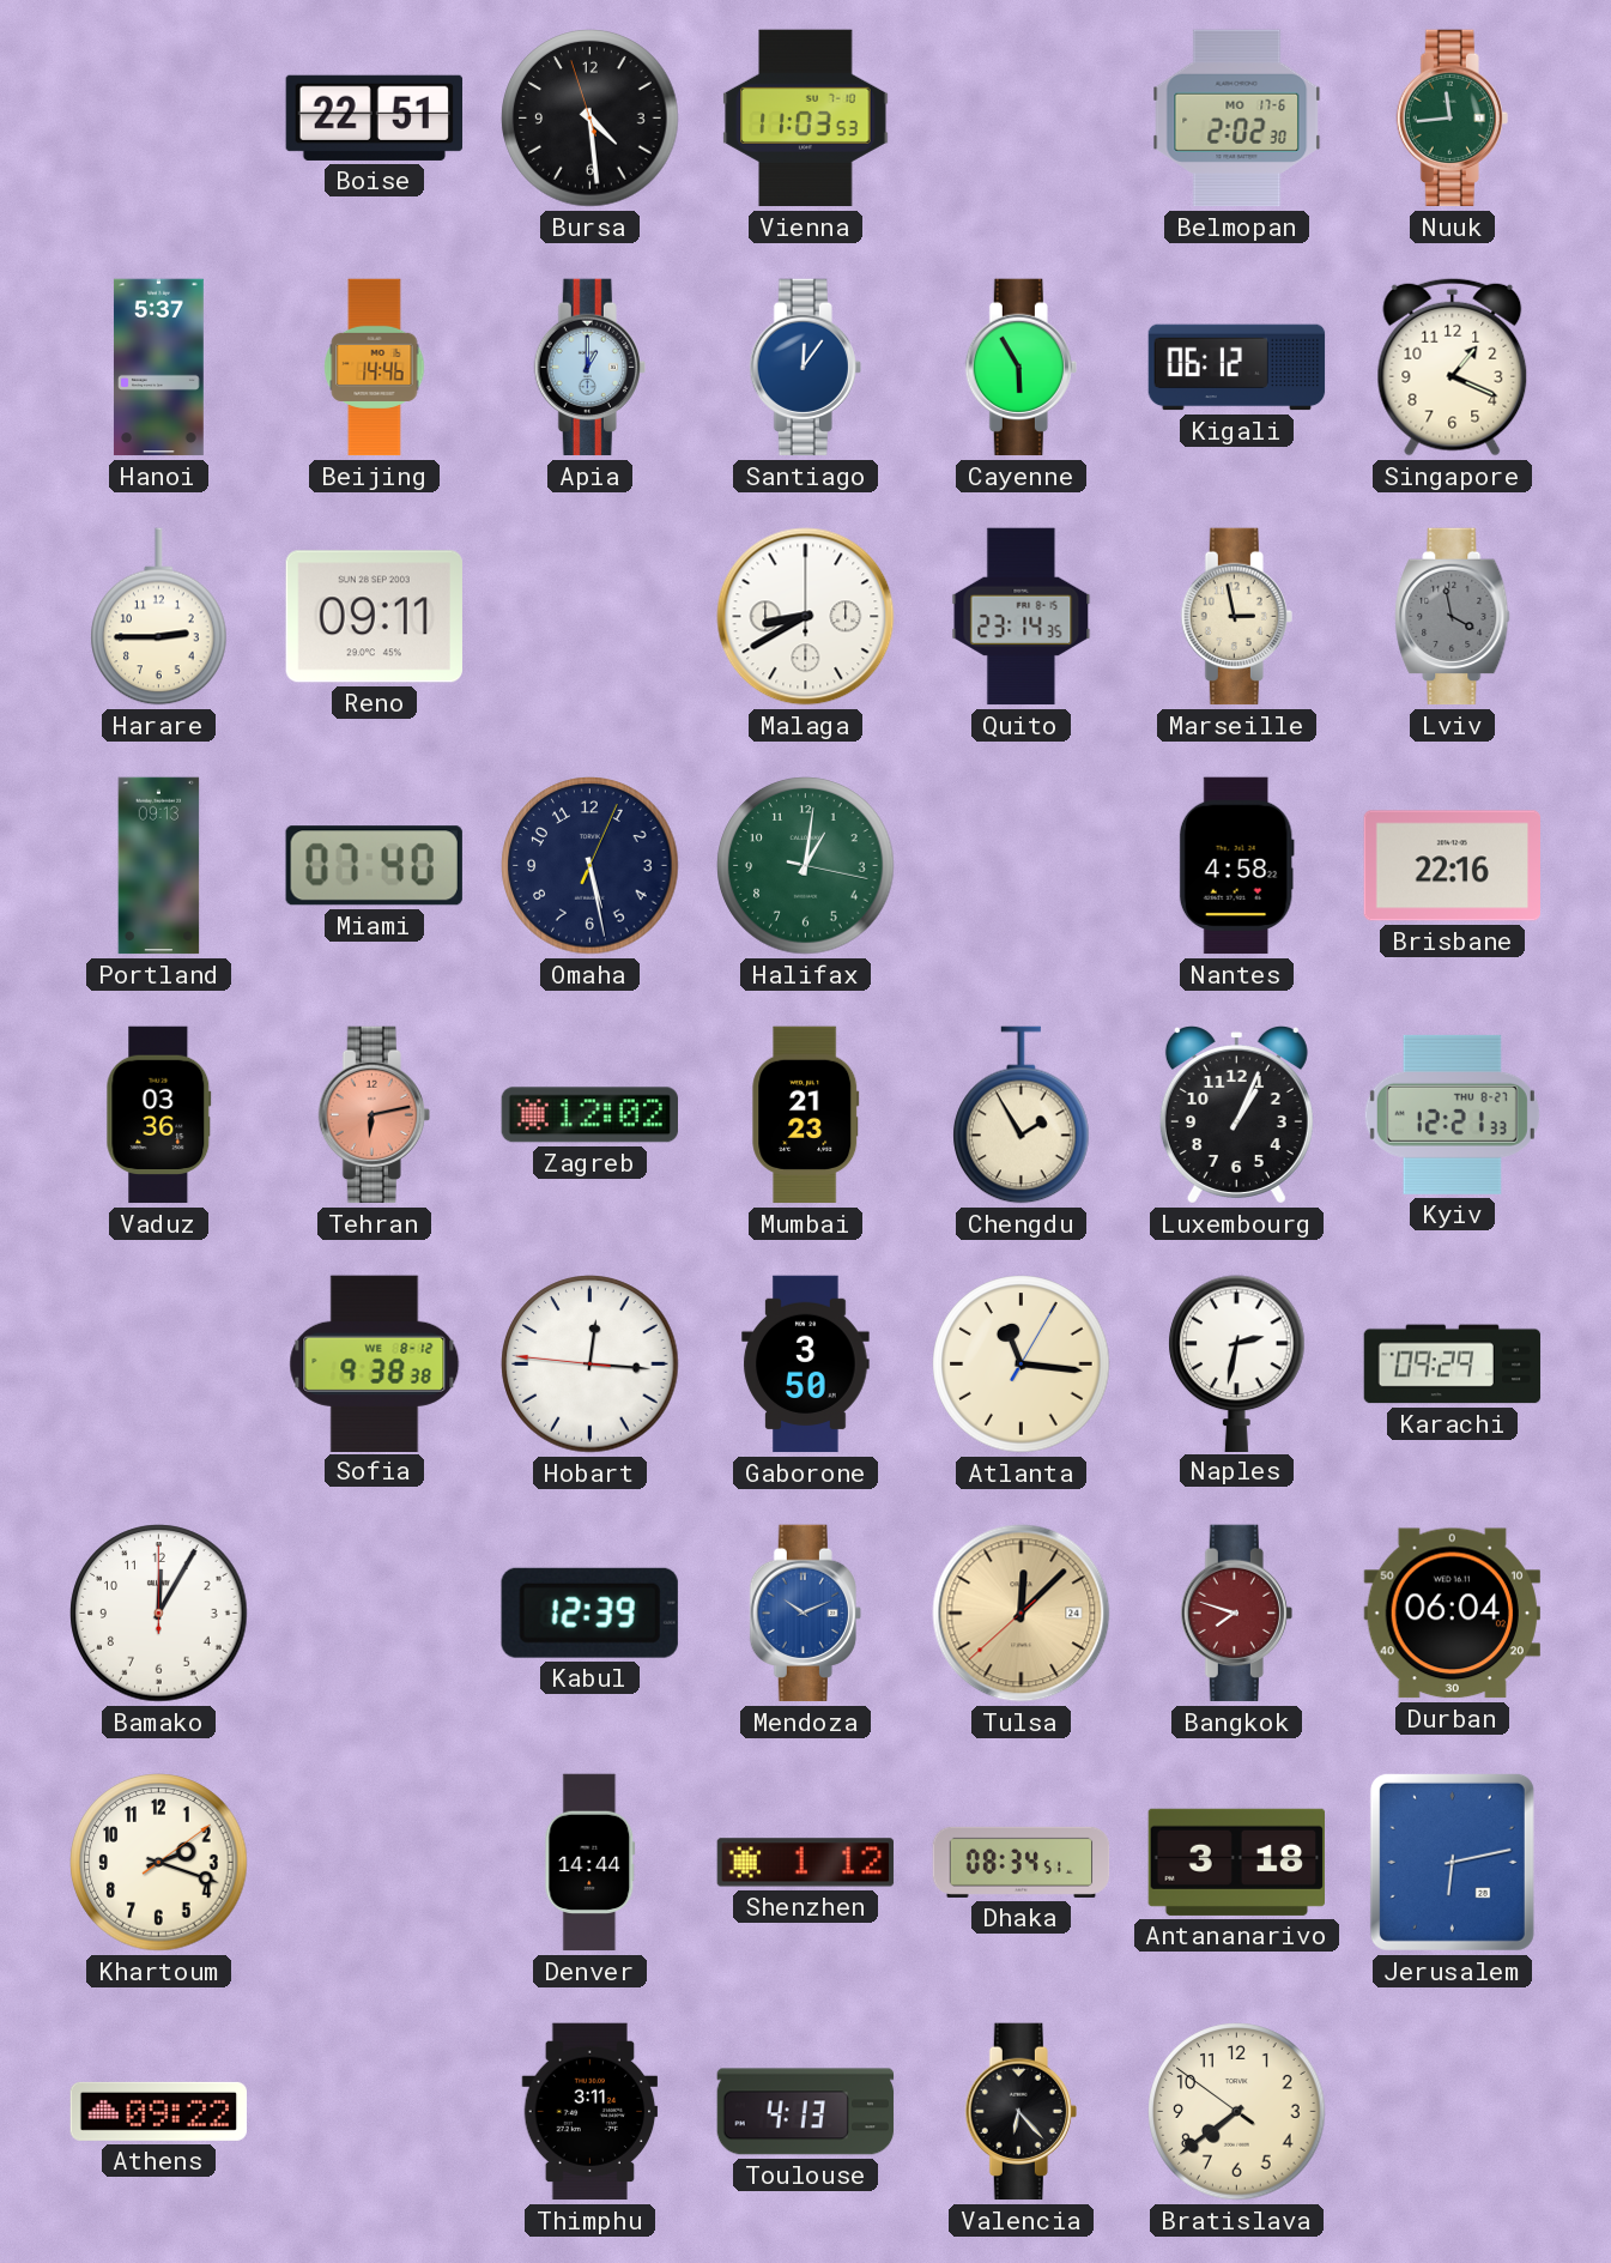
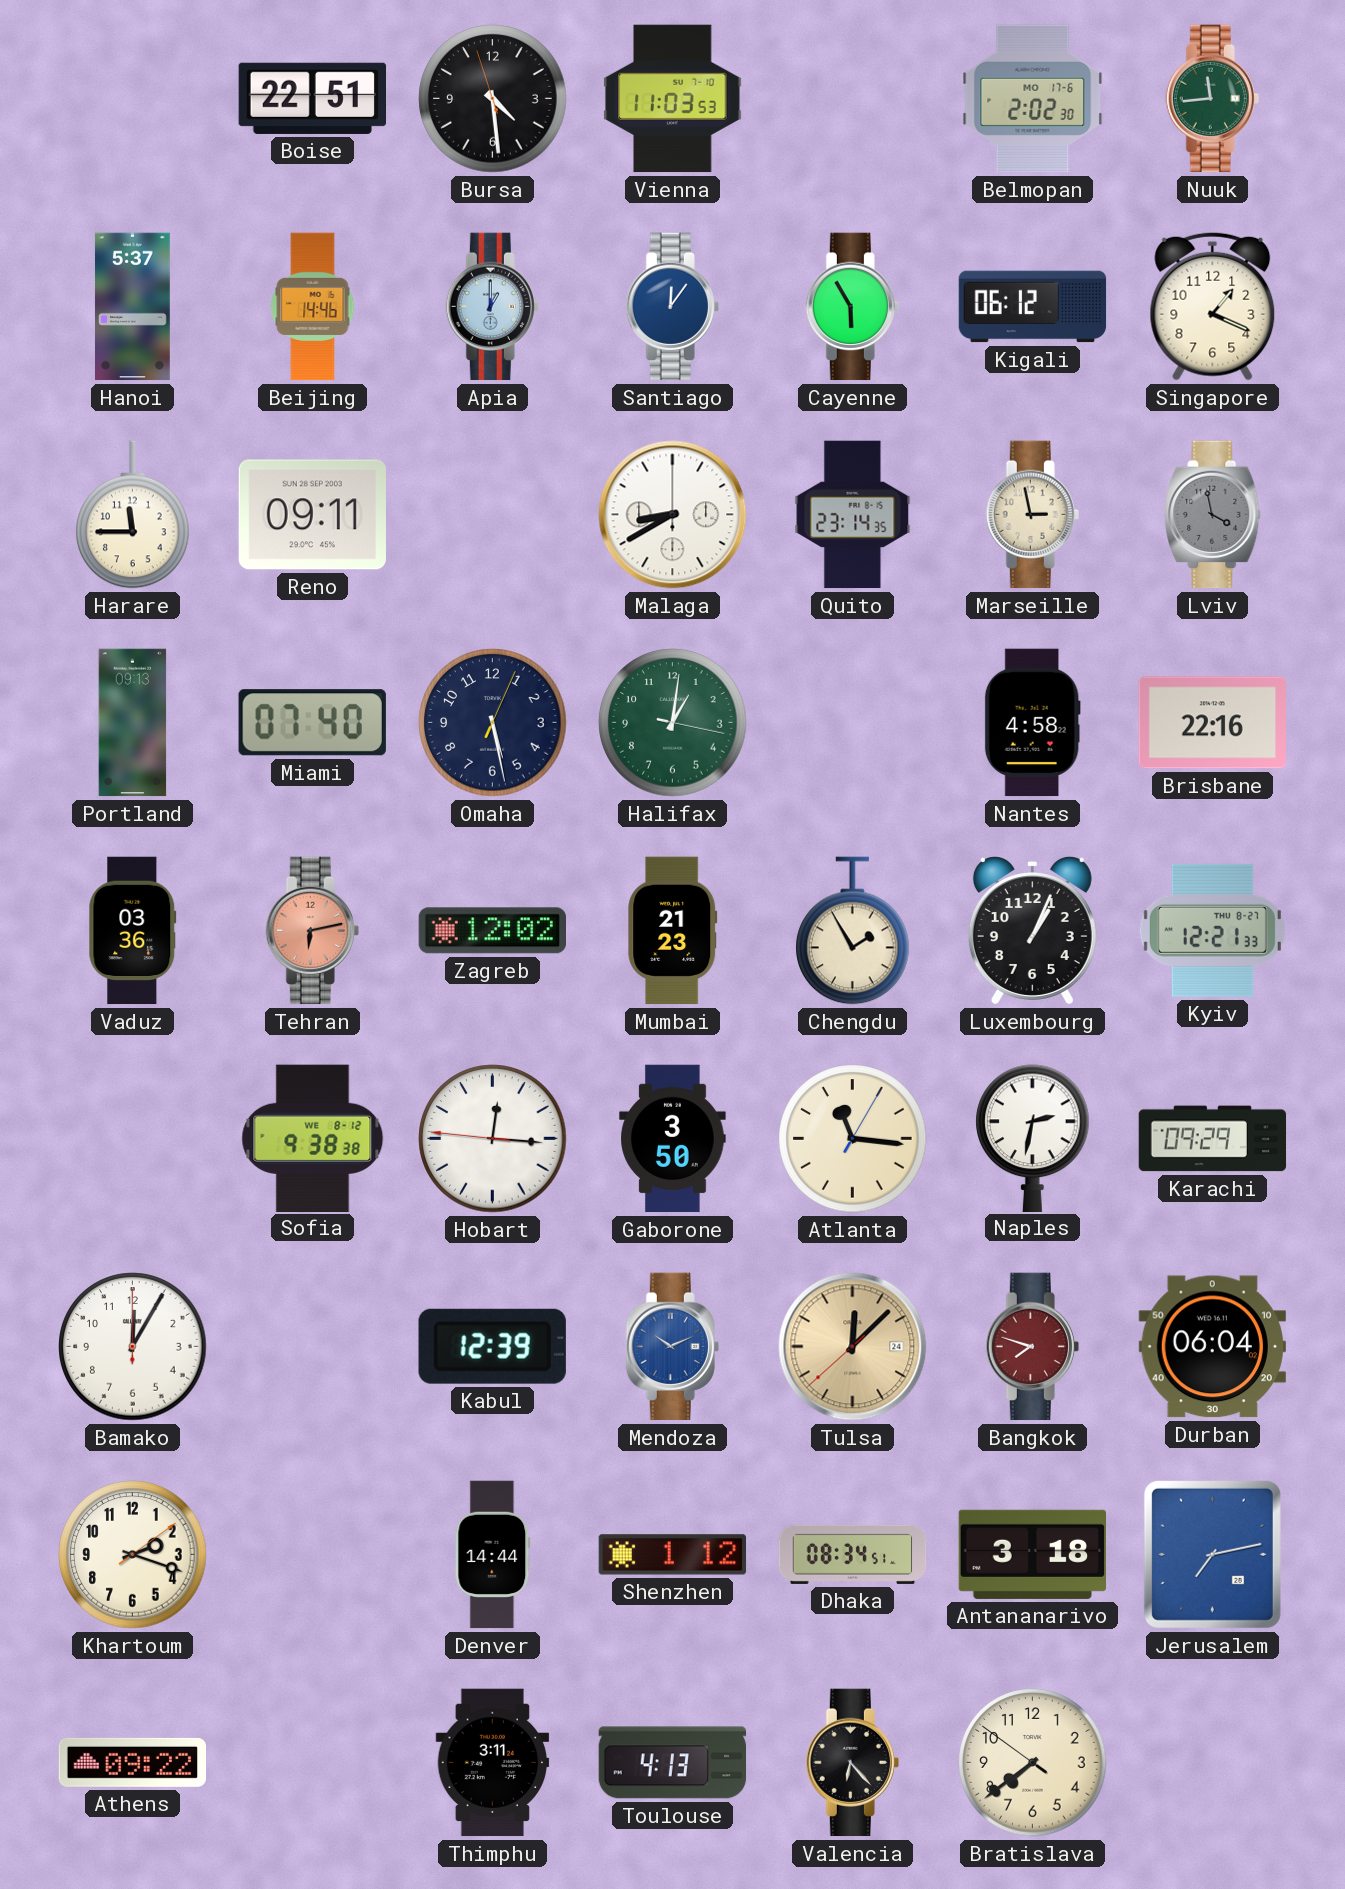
Harare: 2:45 -> 11:45 (133, 515)
Jerusalem: 6:13 -> 7:13 (1212, 1554)
